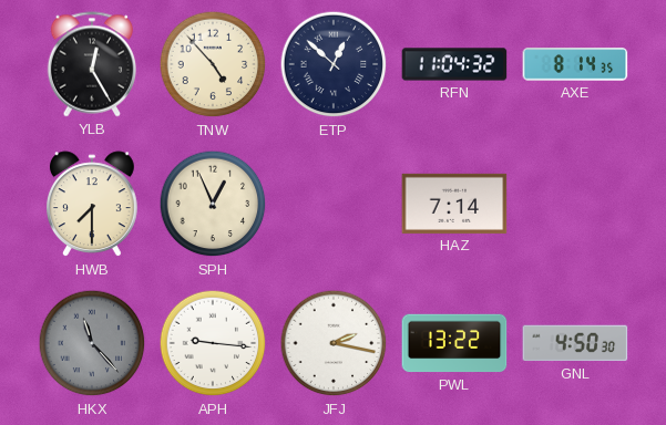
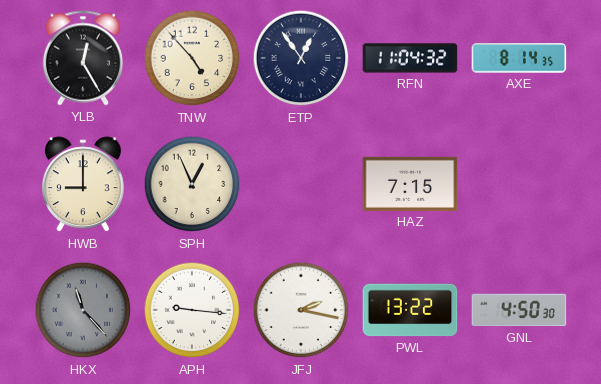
ETP: 12:52 -> 12:54 (301, 58)
HWB: 7:30 -> 9:00 (83, 185)
HAZ: 7:14 -> 7:15 (410, 184)
